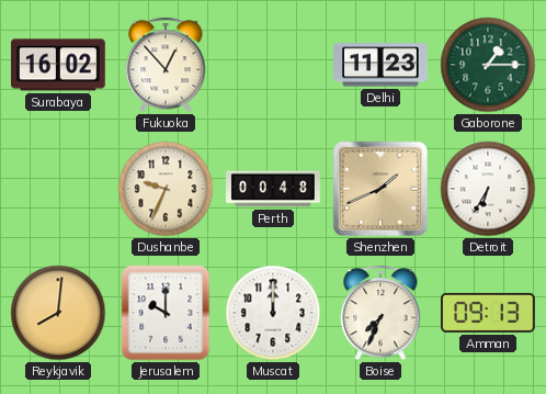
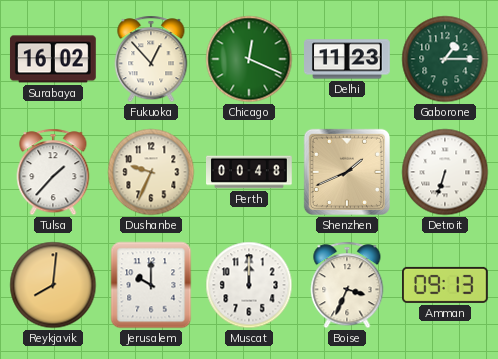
Chicago: none -> 12:19 (249, 59)
Tulsa: none -> 1:37 (53, 172)
Detroit: 6:35 -> 6:33 (445, 172)
Boise: 7:34 -> 3:34 (347, 285)
